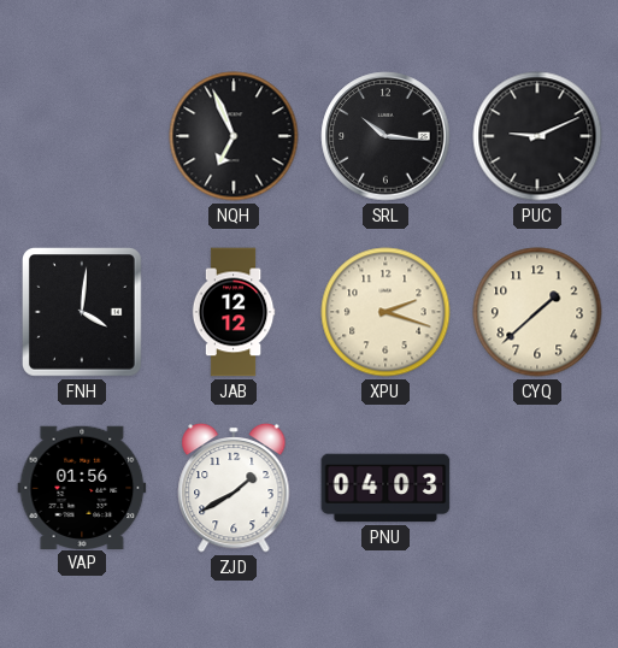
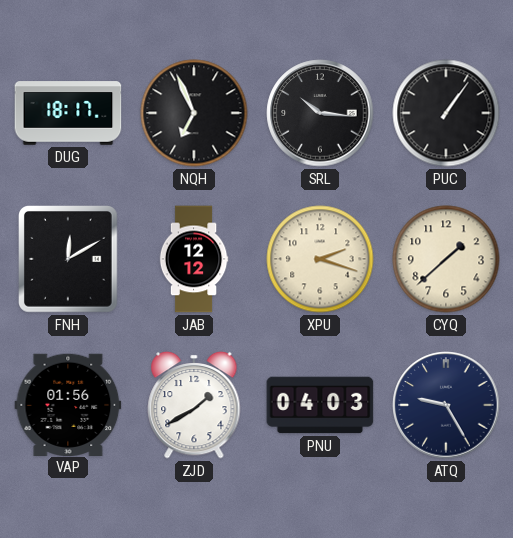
DUG: none -> 18:17 (68, 113)
PUC: 9:11 -> 1:06 (446, 113)
FNH: 4:01 -> 12:10 (69, 260)
ATQ: none -> 9:25 (446, 405)
